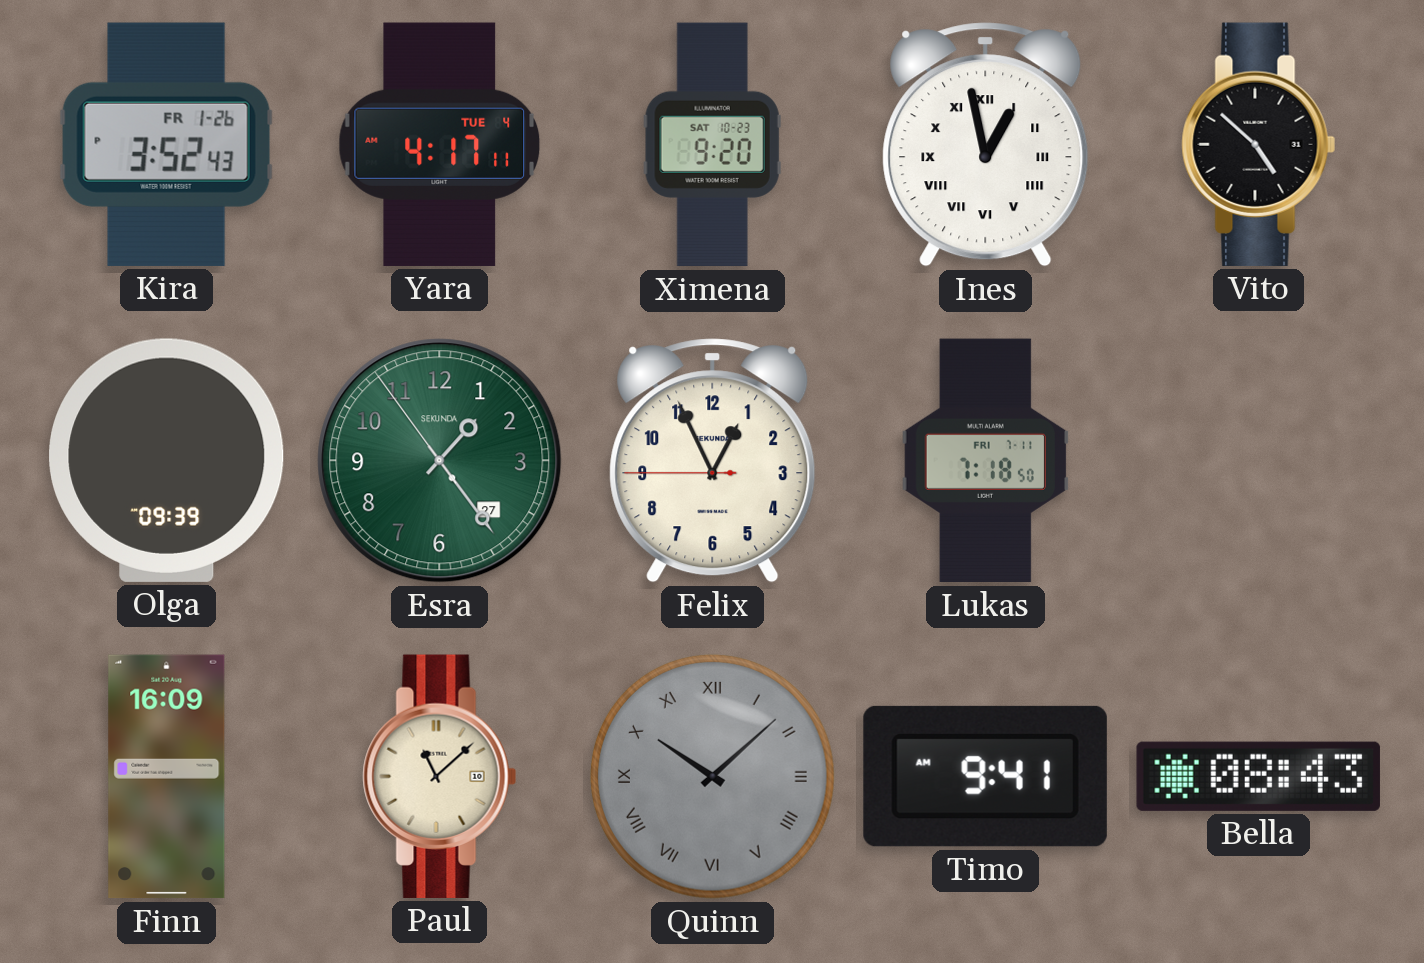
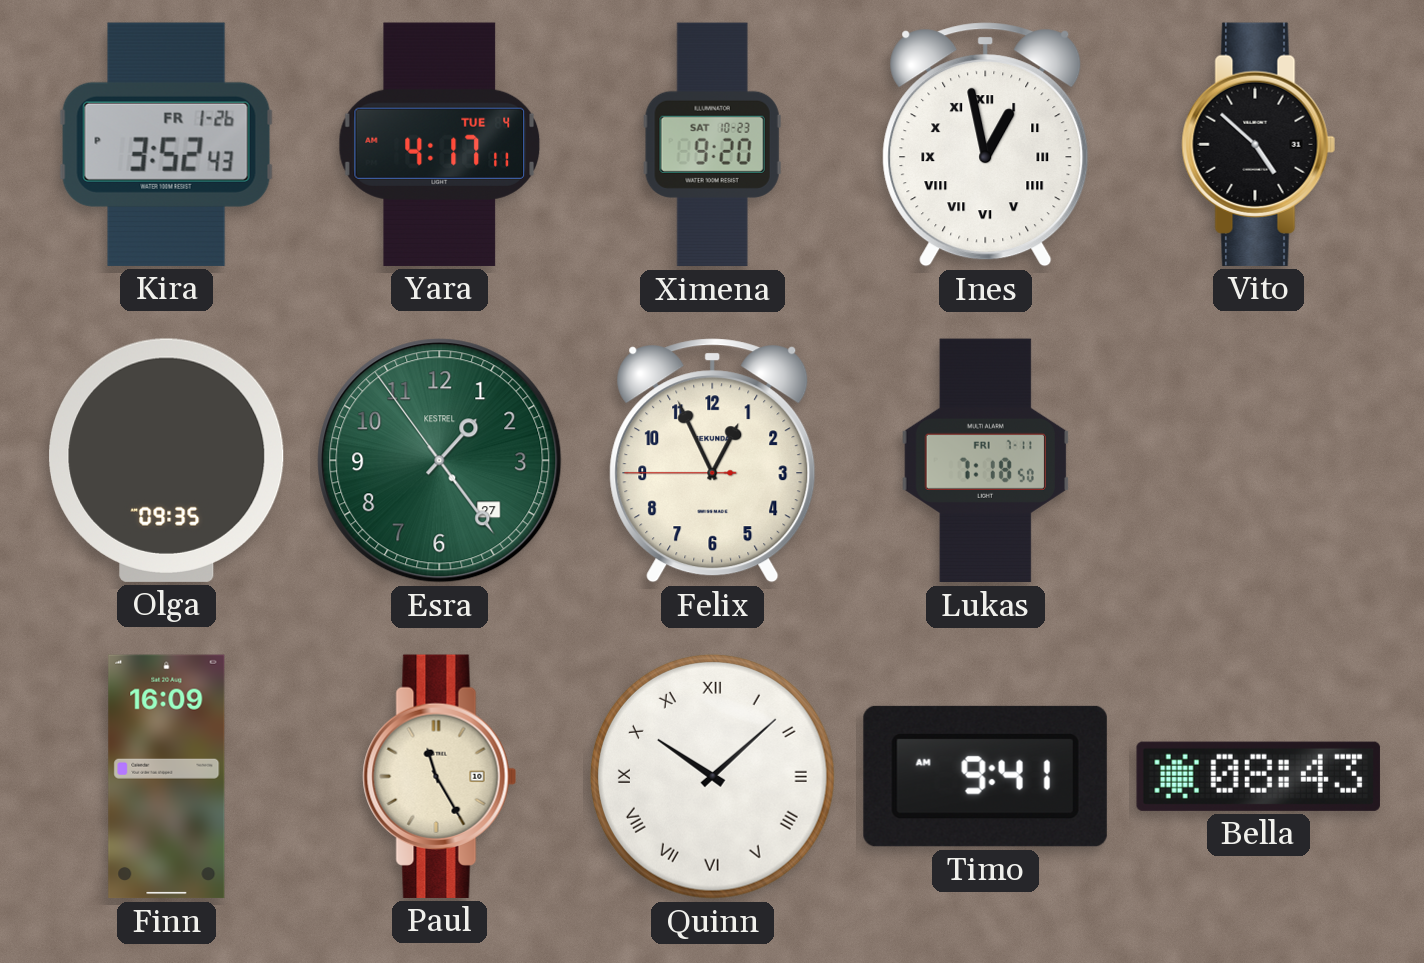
Olga: 09:39 -> 09:35 (167, 460)
Esra brand: SEKUNDA -> KESTREL (440, 461)
Paul: 11:08 -> 11:25 (440, 776)
Quinn dial: grey -> white (712, 776)
